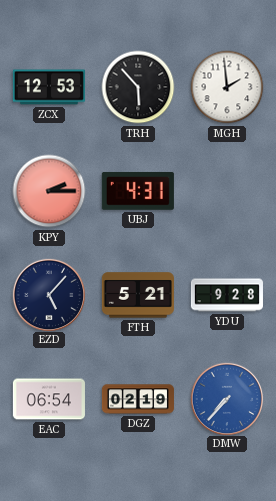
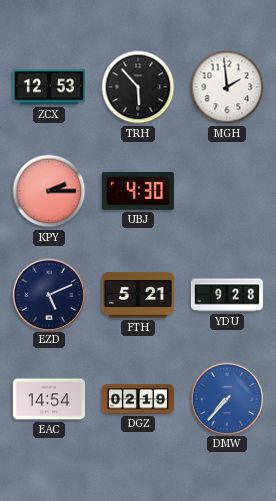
UBJ: 4:31 -> 4:30 (138, 191)
EZD: 5:07 -> 5:11 (48, 294)
EAC: 06:54 -> 14:54 (49, 399)
